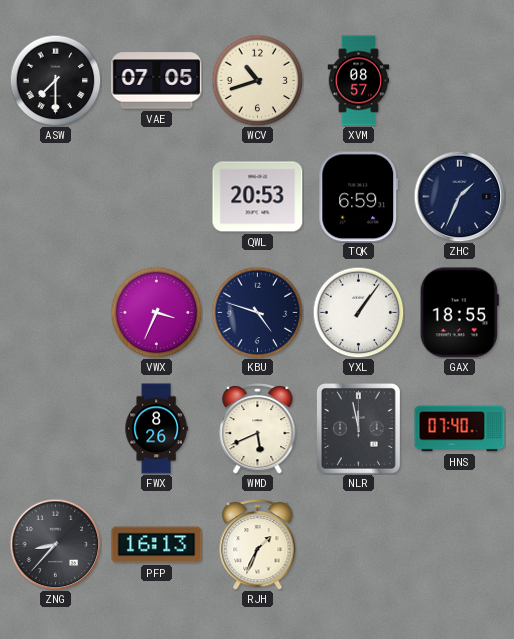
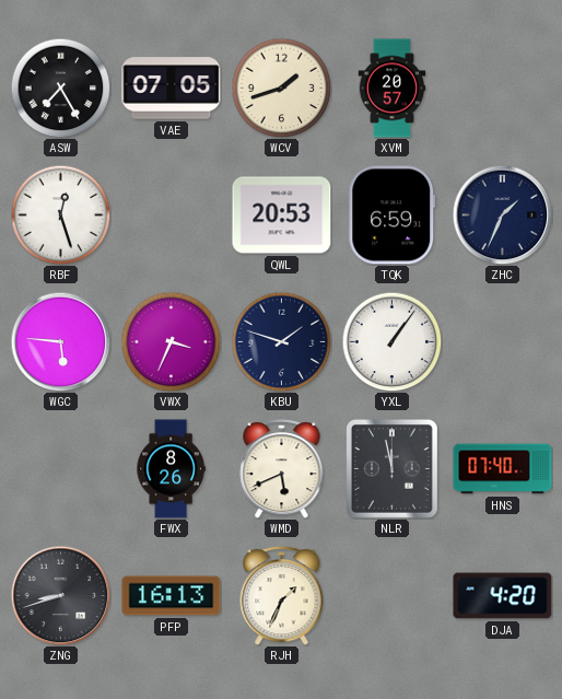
ASW: 7:30 -> 7:25 (60, 88)
WCV: 10:42 -> 1:42 (281, 88)
XVM: 08:57 -> 20:57 (393, 89)
RBF: none -> 12:27 (60, 214)
WGC: none -> 5:46 (60, 341)
KBU: 4:48 -> 1:48 (281, 341)
GAX: 18:55 -> none (459, 313)
ZNG: 8:37 -> 8:42 (60, 595)
DJA: none -> 4:20 (503, 596)
